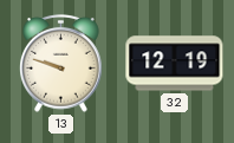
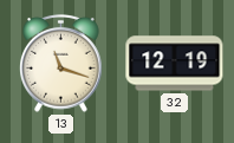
13: 9:48 -> 11:18 (61, 64)
